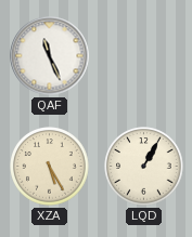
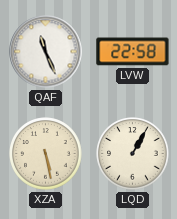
LVW: none -> 22:58 (133, 52)
XZA: 5:25 -> 5:28 (46, 154)
